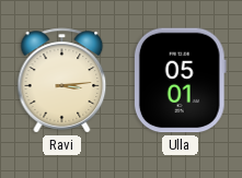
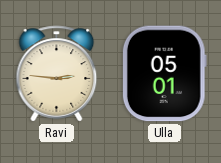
Ravi: 3:14 -> 2:46 (57, 74)
